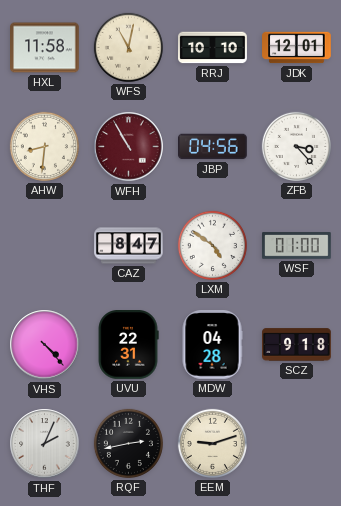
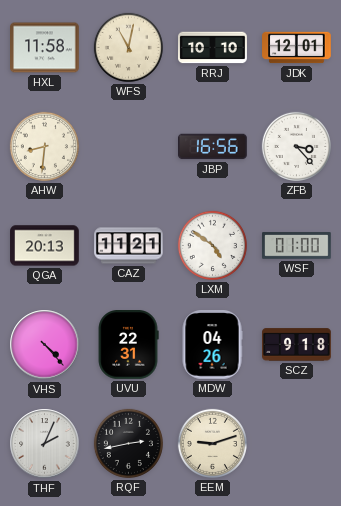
WFH: 10:55 -> none (129, 147)
JBP: 04:56 -> 16:56 (213, 147)
QGA: none -> 20:13 (45, 246)
CAZ: 8:47 -> 11:21 (129, 246)
MDW: 04:28 -> 04:26 (212, 345)
